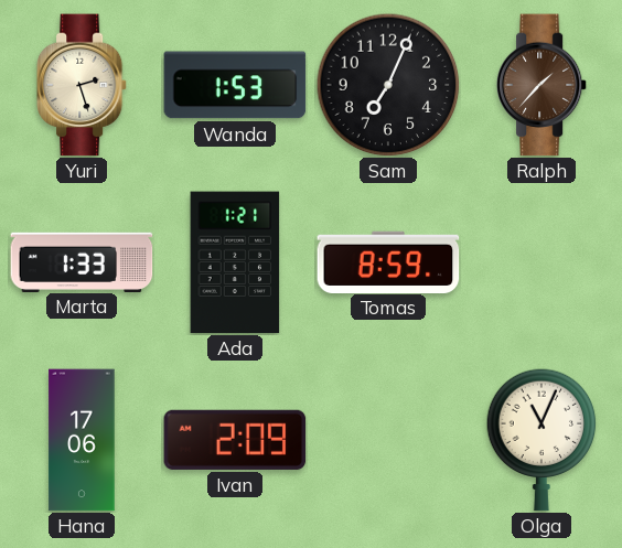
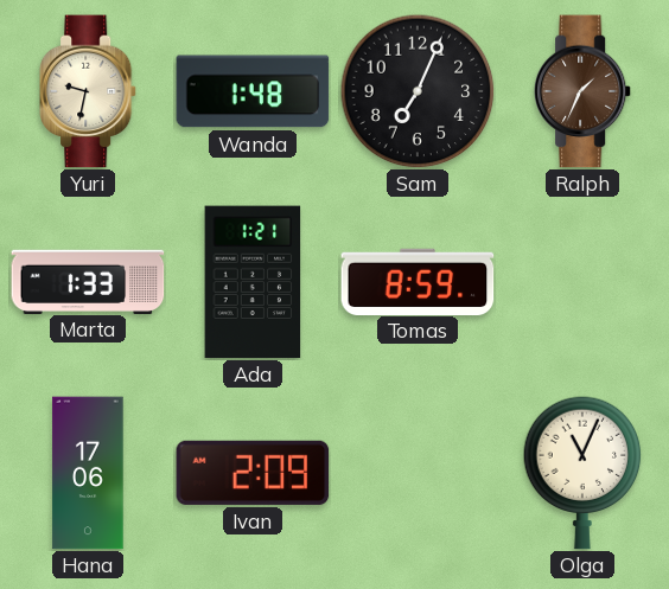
Yuri: 2:27 -> 9:32 (88, 91)
Wanda: 1:53 -> 1:48 (253, 91)
Ralph: 1:37 -> 1:34 (582, 91)
